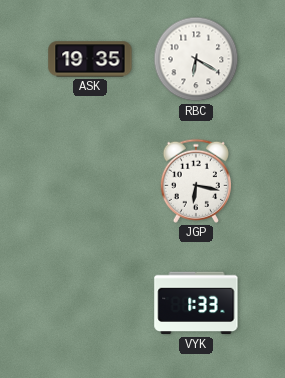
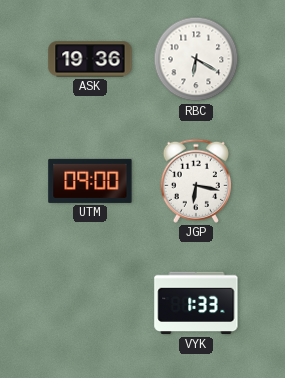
ASK: 19:35 -> 19:36 (90, 59)
UTM: none -> 09:00 (90, 181)
